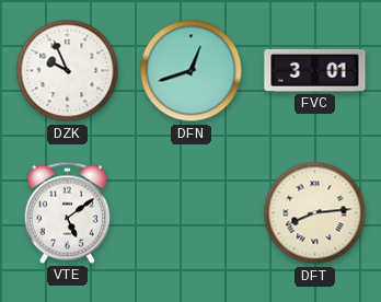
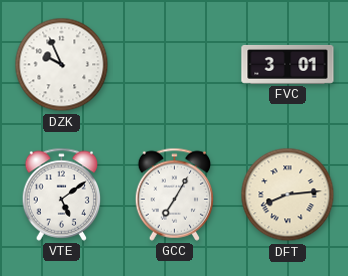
DFN: 12:42 -> none (192, 71)
GCC: none -> 7:05 (175, 194)
